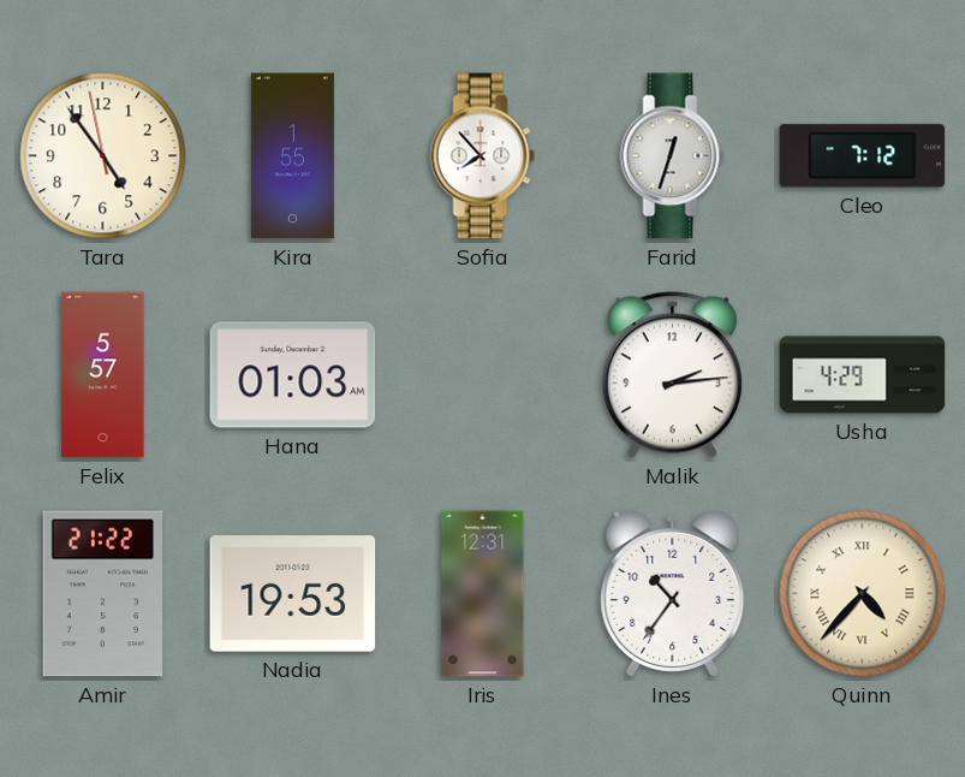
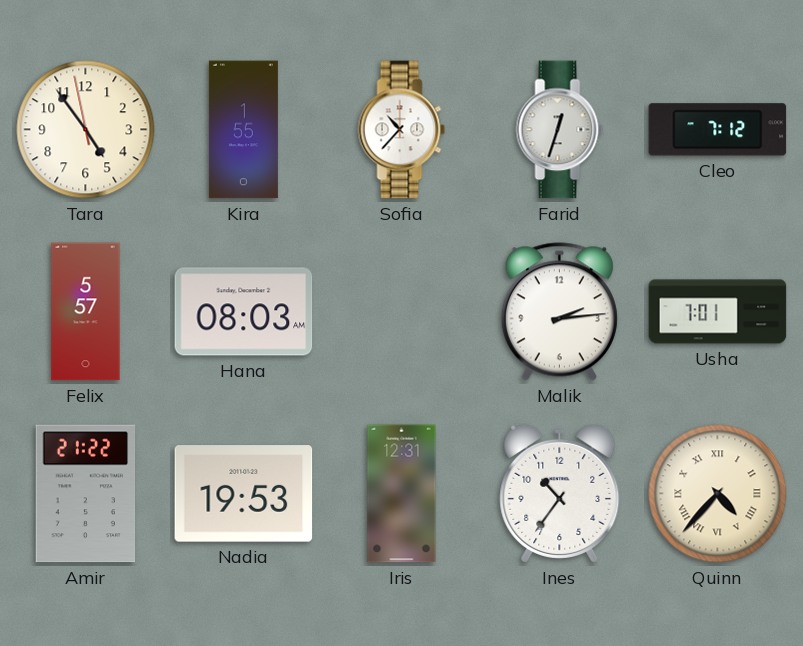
Sofia: 7:53 -> 10:37 (402, 130)
Hana: 01:03 -> 08:03 (244, 312)
Usha: 4:29 -> 7:01 (718, 312)
